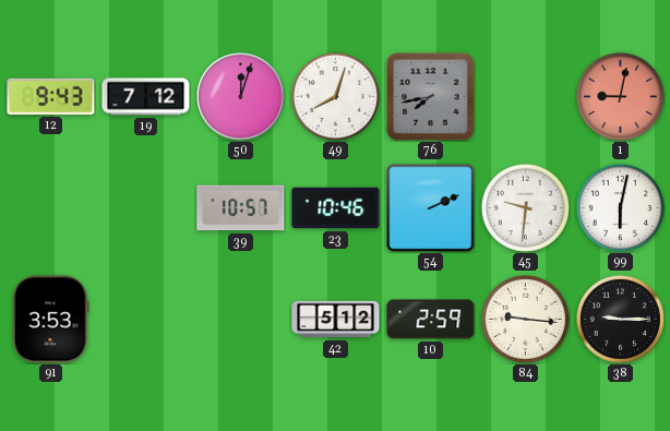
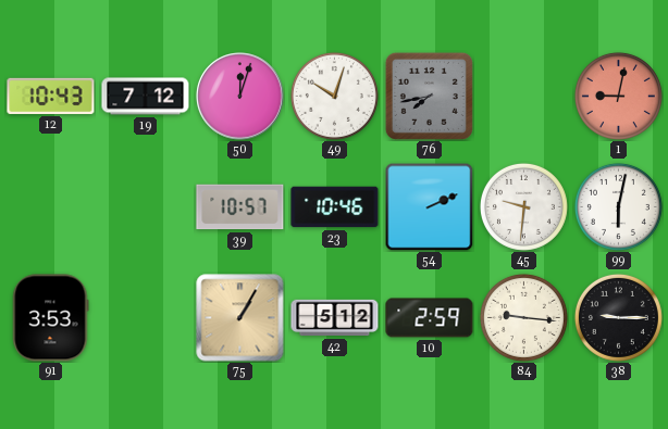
12: 9:43 -> 10:43 (51, 96)
49: 8:03 -> 10:03 (334, 96)
75: none -> 1:05 (240, 318)
